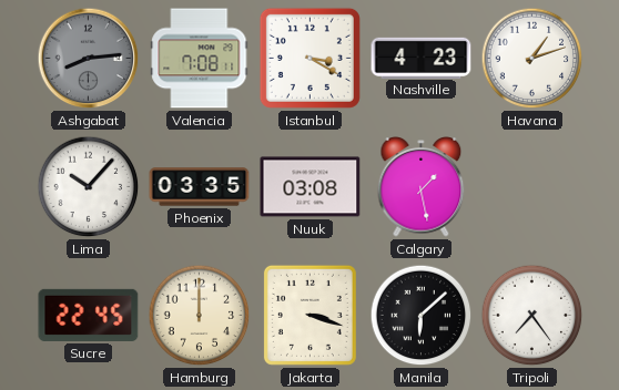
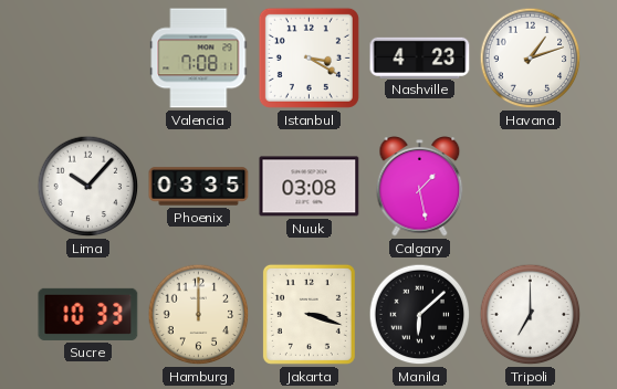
Ashgabat: 8:14 -> none (89, 59)
Sucre: 22:45 -> 10:33 (88, 314)
Tripoli: 7:24 -> 7:00 (531, 315)
